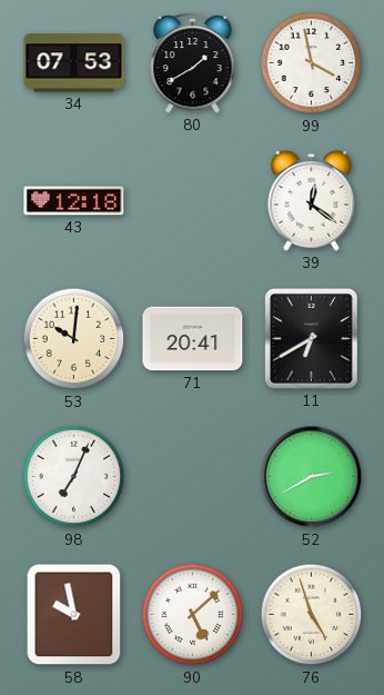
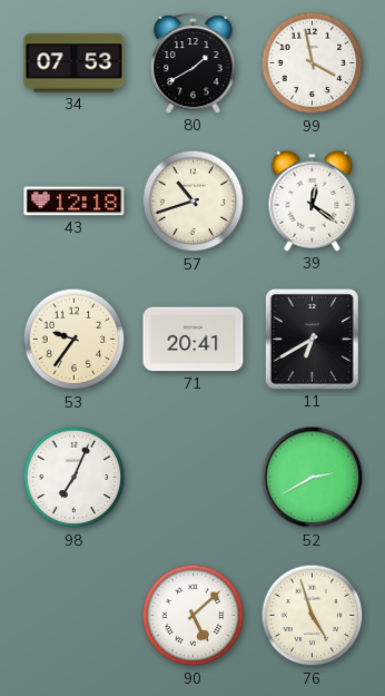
57: none -> 10:42 (194, 202)
53: 10:01 -> 9:36 (75, 340)
58: 9:58 -> none (74, 615)
